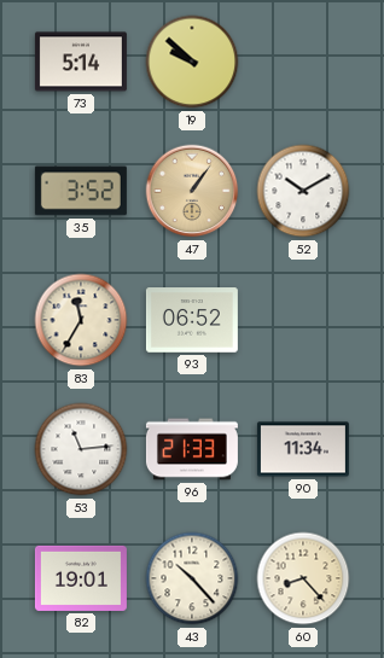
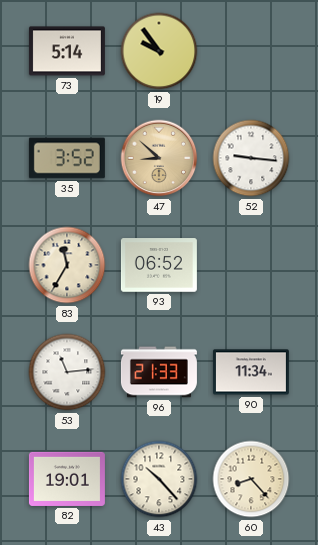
19: 9:52 -> 9:54 (159, 51)
47: 1:06 -> 8:52 (159, 158)
52: 10:10 -> 9:16 (251, 158)
